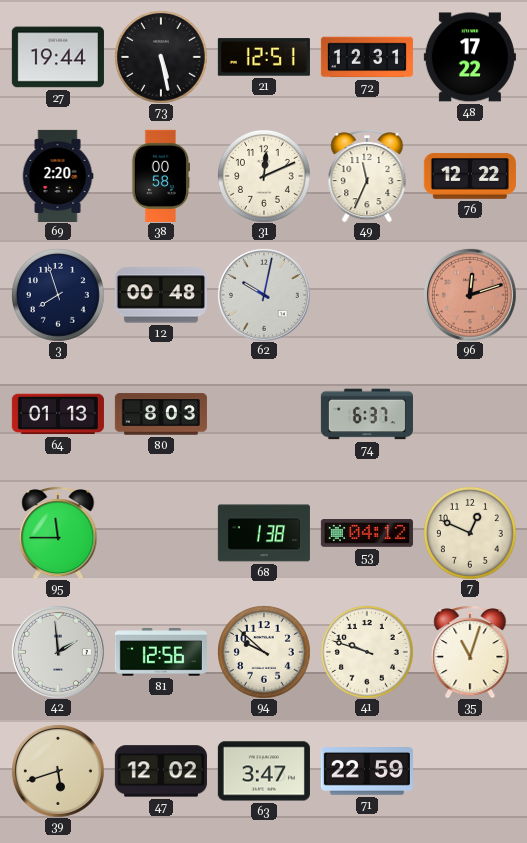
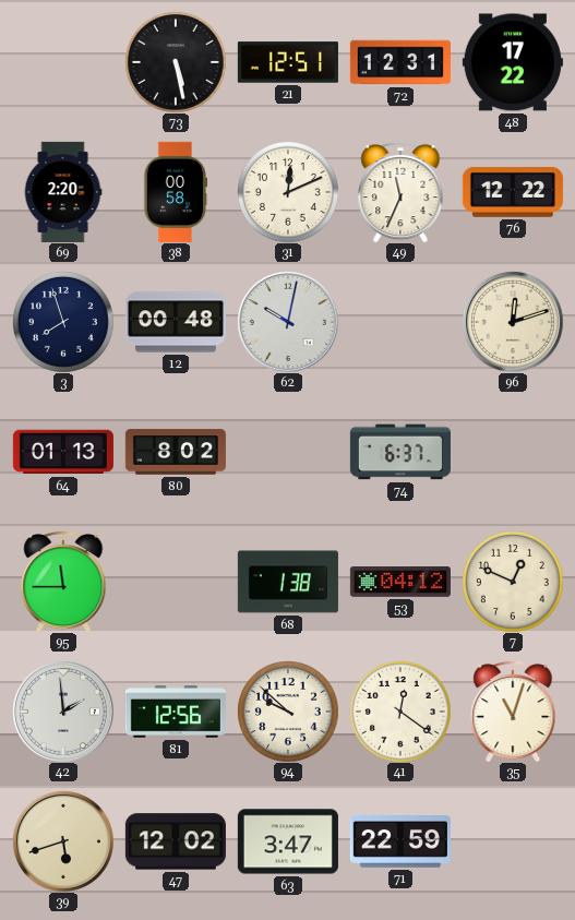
27: 19:44 -> none (58, 57)
96 dial: salmon -> cream (513, 322)
80: 8:03 -> 8:02 (176, 452)
41: 9:48 -> 12:21 (400, 712)
